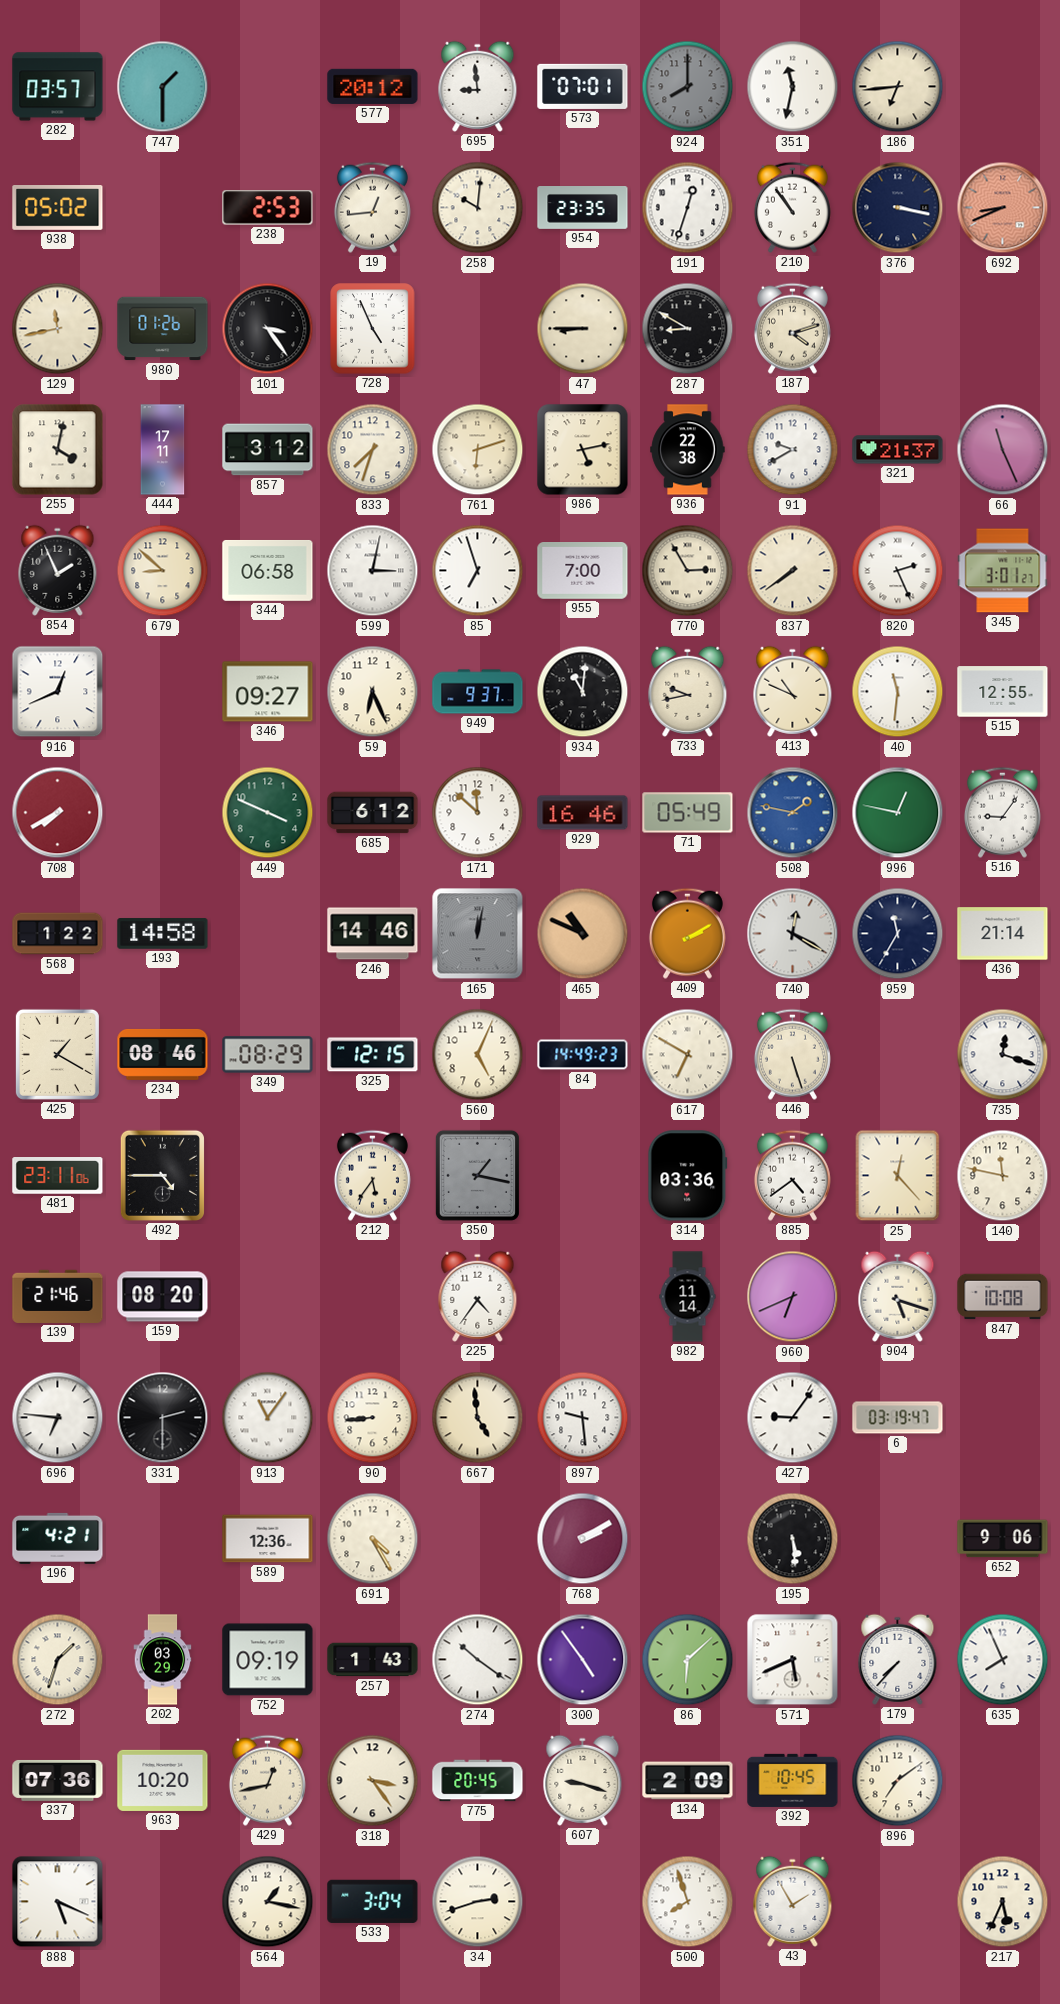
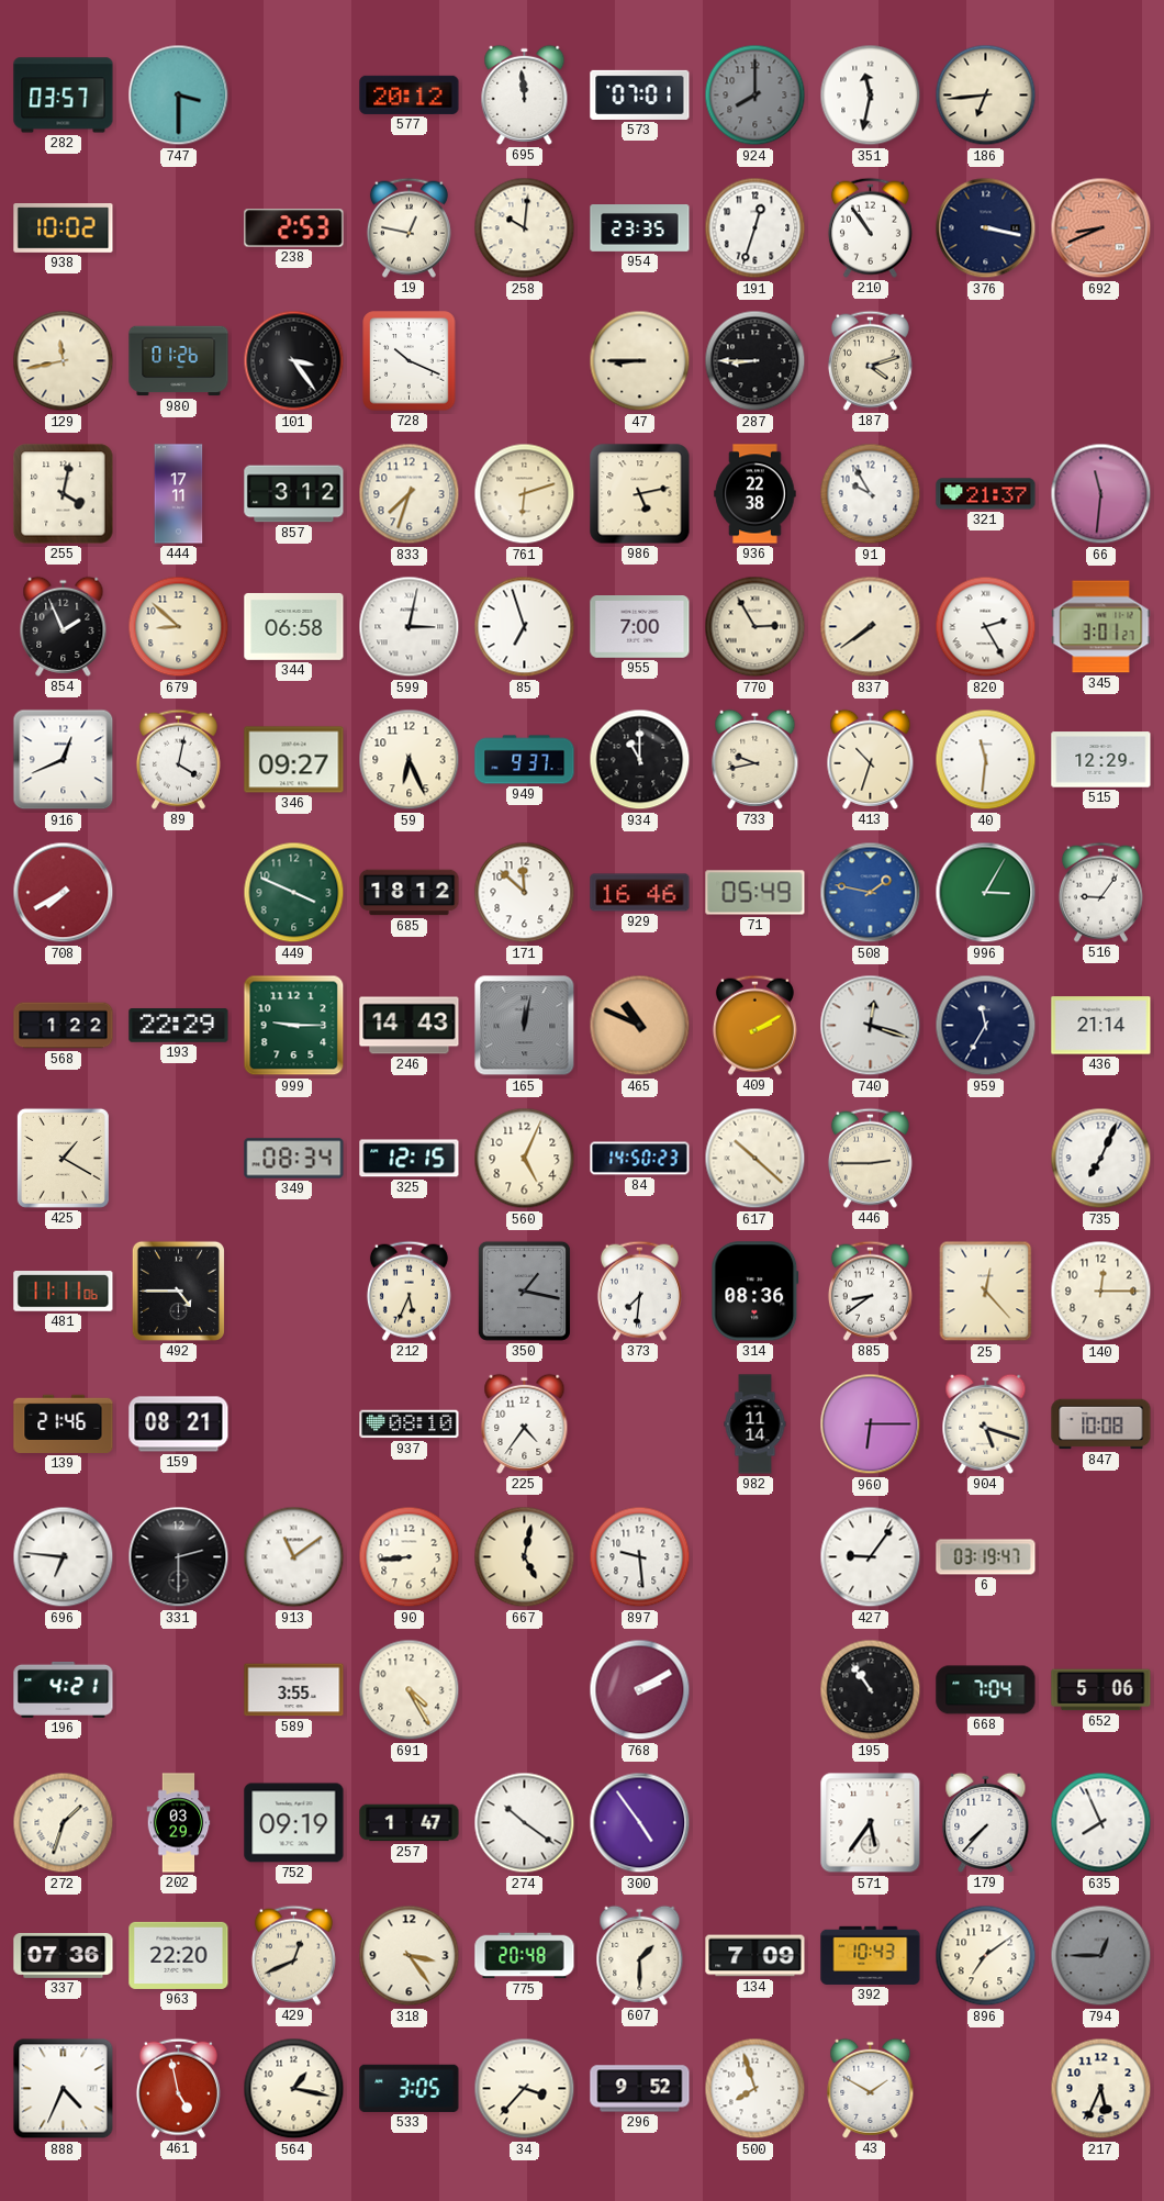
747: 1:30 -> 3:30 (179, 96)
695: 8:59 -> 11:59 (525, 94)
938: 05:02 -> 10:02 (64, 228)
19: 12:44 -> 12:47 (408, 227)
728: 4:56 -> 10:19 (410, 361)
287: 8:50 -> 8:45 (756, 361)
91: 9:40 -> 9:55 (871, 494)
66: 11:26 -> 11:31 (1101, 494)
820: 2:26 -> 2:25 (986, 627)
89: none -> 4:02 (178, 759)
934: 11:01 -> 11:00 (640, 760)
413: 10:49 -> 10:33 (871, 759)
515: 12:55 -> 12:29 (1101, 760)
685: 6:12 -> 18:12 (410, 893)
996: 12:47 -> 3:05 (986, 893)
193: 14:58 -> 22:29 (179, 1026)
999: none -> 9:15 (294, 1026)
246: 14:46 -> 14:43 (410, 1026)
740: 12:20 -> 12:18 (871, 1026)
234: 08:46 -> none (163, 1054)
349: 08:29 -> 08:34 (294, 1159)
84: 14:49 -> 14:50 (640, 1159)
617: 6:50 -> 10:22 (756, 1159)
446: 5:27 -> 2:45 (870, 1158)
735: 12:18 -> 7:04 (1101, 1159)
481: 23:11 -> 11:11 (64, 1292)
212: 5:36 -> 5:34 (408, 1291)
373: none -> 7:31 (639, 1291)
314: 03:36 -> 08:36 (756, 1292)
885: 4:39 -> 8:39 (870, 1291)
140: 11:47 -> 12:15 (1101, 1292)
159: 08:20 -> 08:21 (179, 1424)
937: none -> 08:10 (410, 1424)
960: 6:41 -> 6:15 (871, 1424)
913: 11:06 -> 11:09 (294, 1557)
667: 4:59 -> 5:02 (525, 1557)
589: 12:36 -> 3:55 (294, 1690)
195: 5:29 -> 10:54 (871, 1690)
668: none -> 7:04 (986, 1690)
652: 9:06 -> 5:06 (1101, 1690)
257: 1:43 -> 1:47 (410, 1823)
86: 6:08 -> none (688, 1660)
571: 5:41 -> 5:36 (871, 1823)
963: 10:20 -> 22:20 (179, 1955)
429: 12:43 -> 12:41 (293, 1955)
775: 20:45 -> 20:48 (525, 1956)
607: 9:18 -> 1:30 (640, 1955)
134: 2:09 -> 7:09 (756, 1956)
392: 10:45 -> 10:43 (871, 1955)
794: none -> 12:45 (1101, 1956)
888: 5:19 -> 4:34 (64, 2089)
461: none -> 4:58 (178, 2088)
533: 3:04 -> 3:05 (410, 2088)
34: 2:42 -> 3:37 (525, 2089)
296: none -> 9:52 (640, 2089)
43: 1:55 -> 1:50 (871, 2088)
